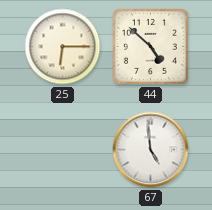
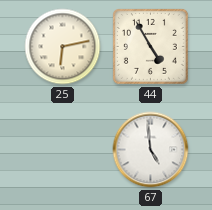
25: 6:15 -> 6:13 (63, 47)
44: 4:52 -> 4:55 (150, 46)
